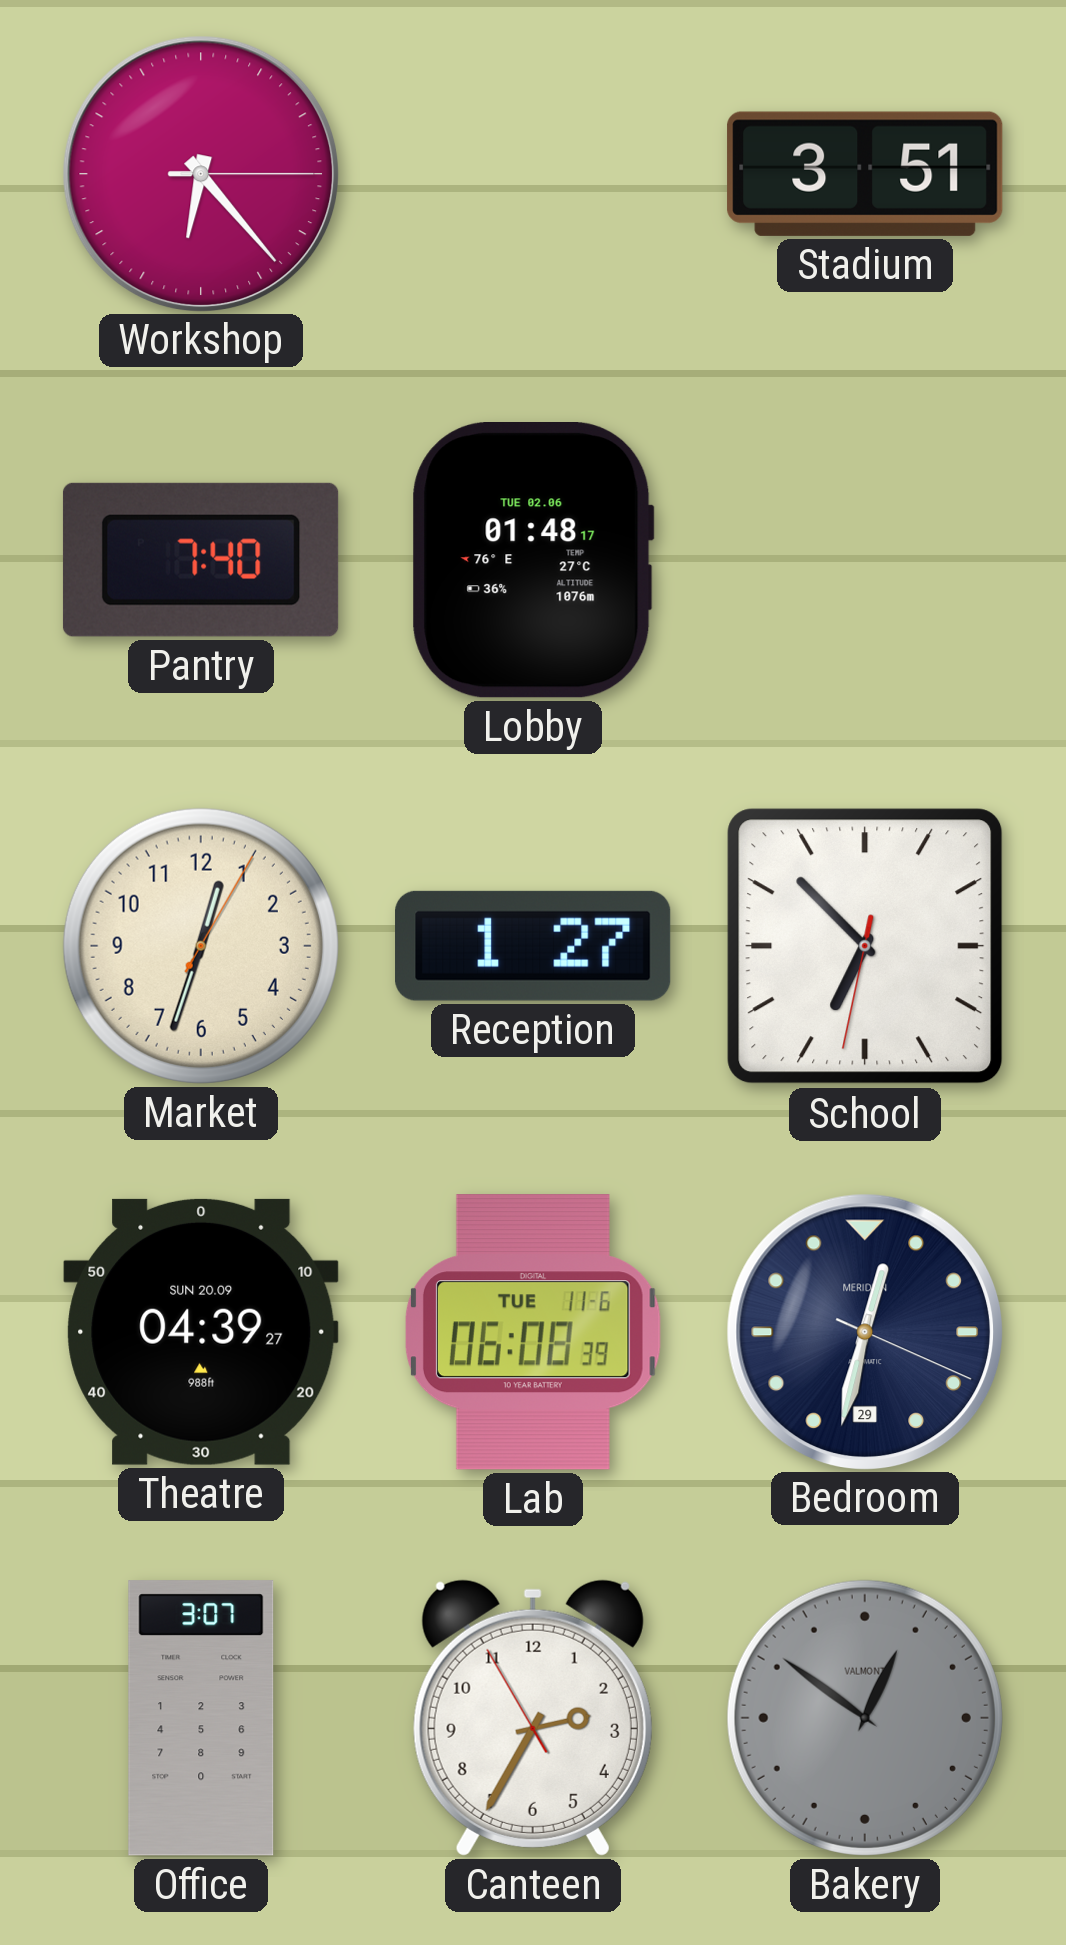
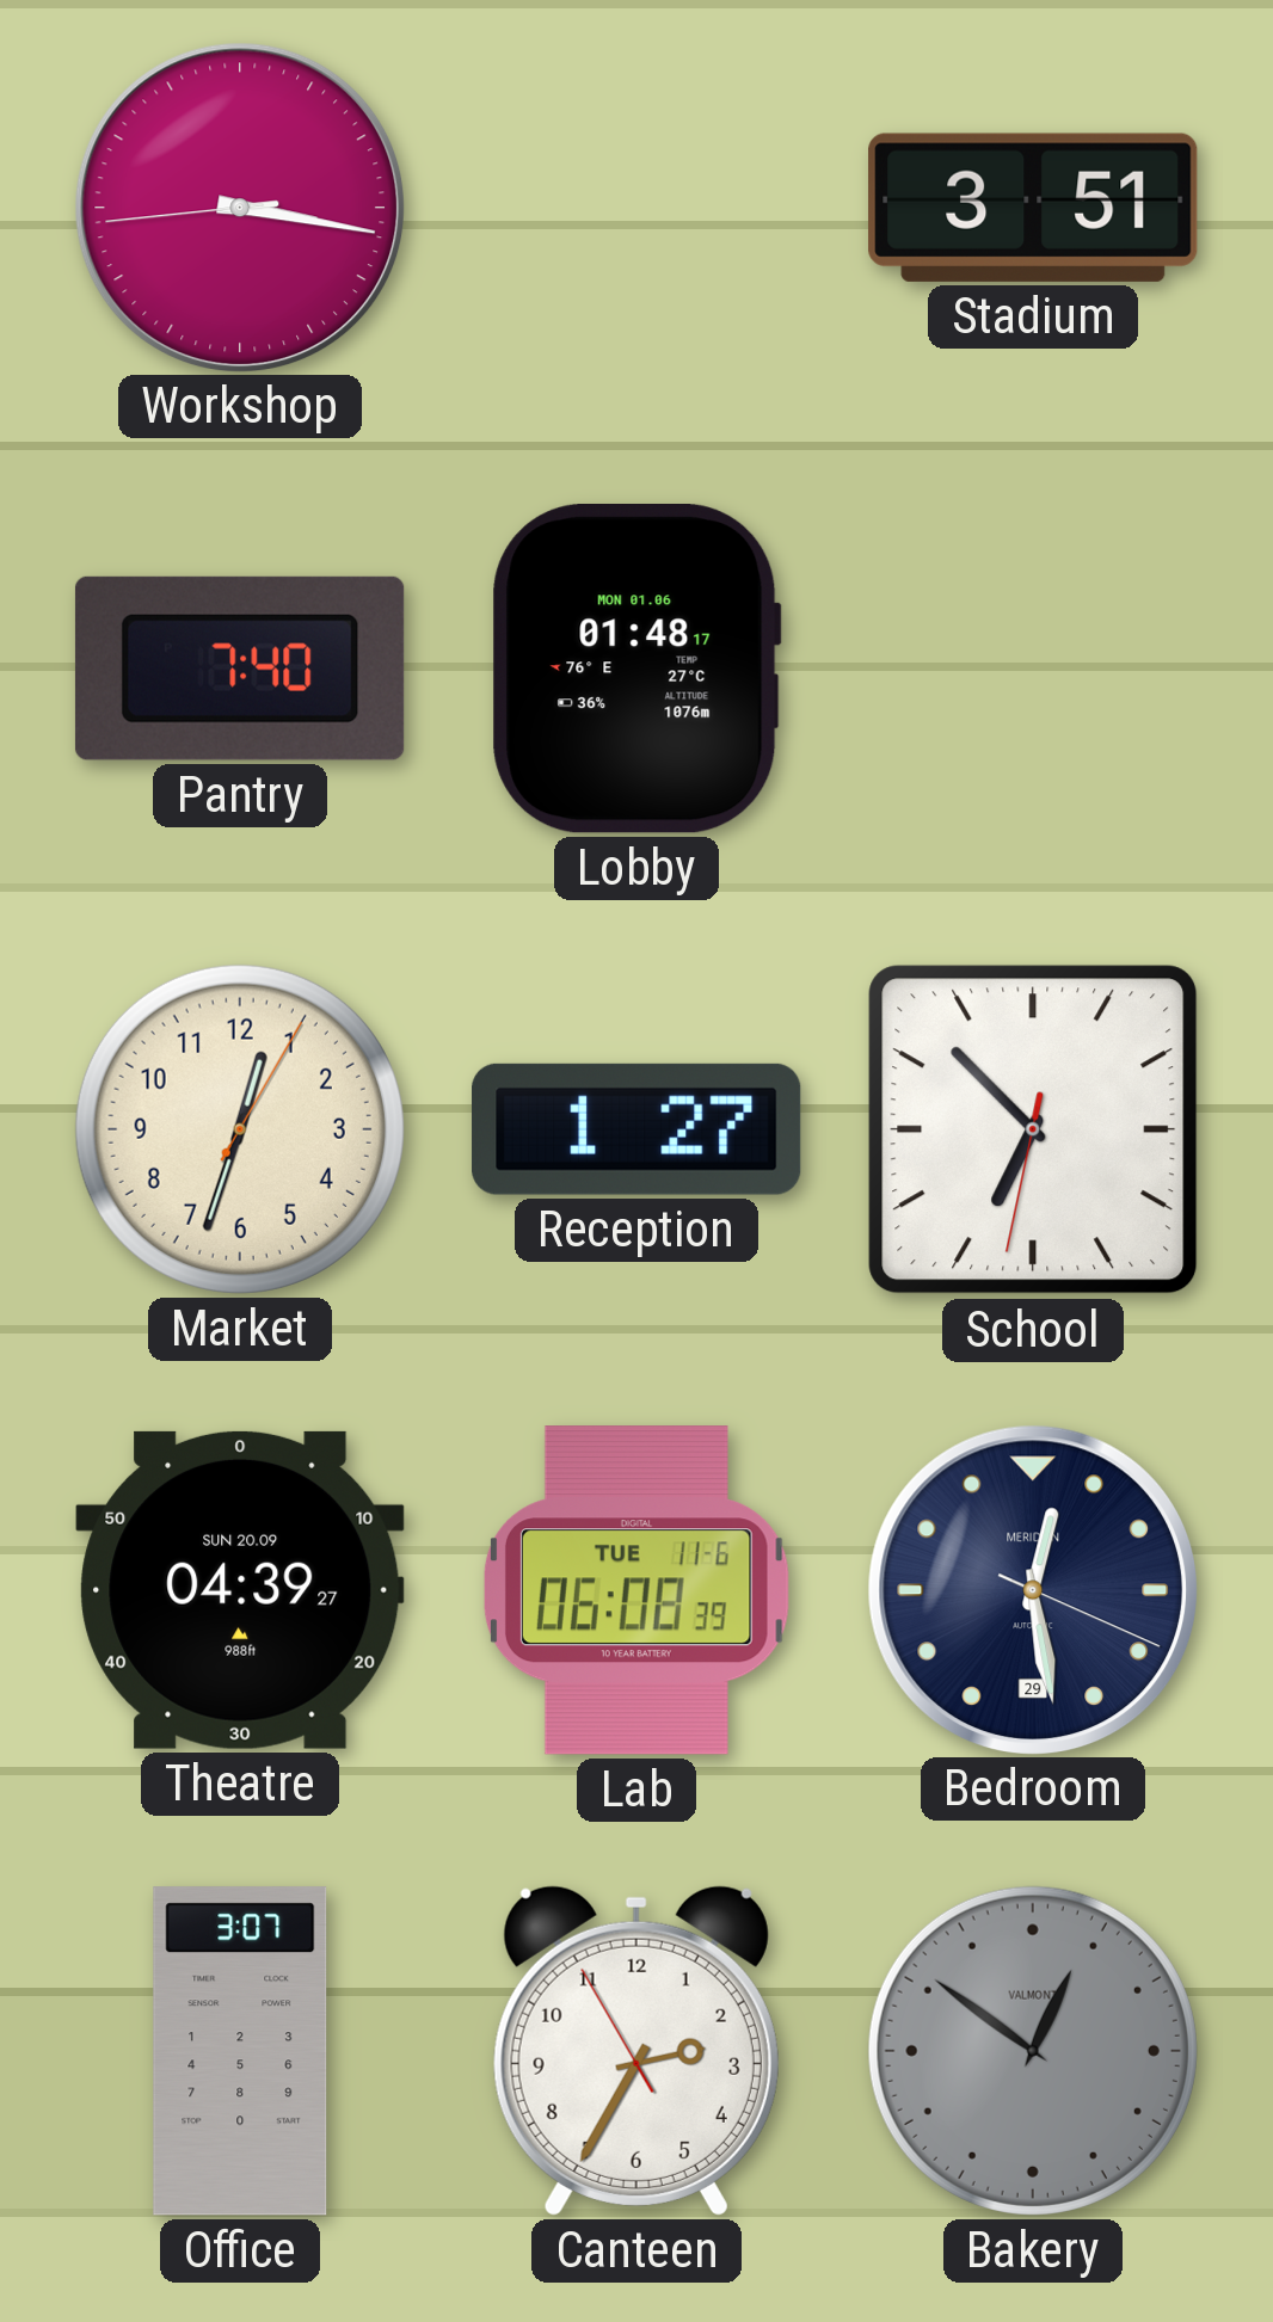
Workshop: 6:23 -> 3:16 (239, 207)
Lobby date: TUE 02.06 -> MON 01.06 (636, 670)
Bedroom: 12:32 -> 12:28 (1032, 1589)
